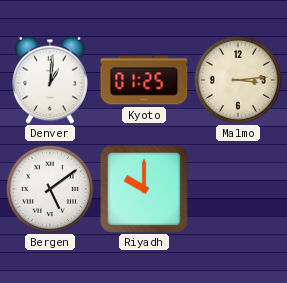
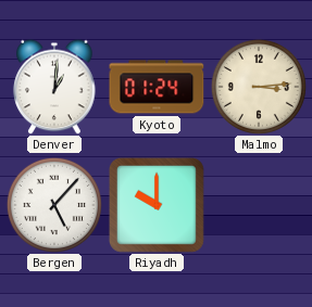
Kyoto: 01:25 -> 01:24 (157, 87)
Bergen: 5:09 -> 5:07 (54, 205)
